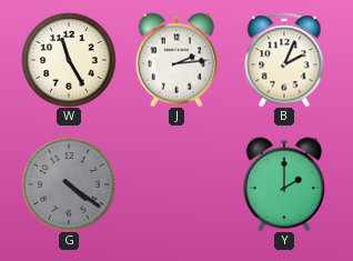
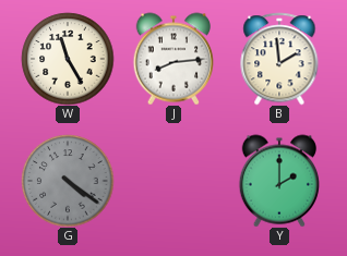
J: 2:14 -> 8:14 (174, 59)
B: 2:04 -> 1:59 (279, 59)
